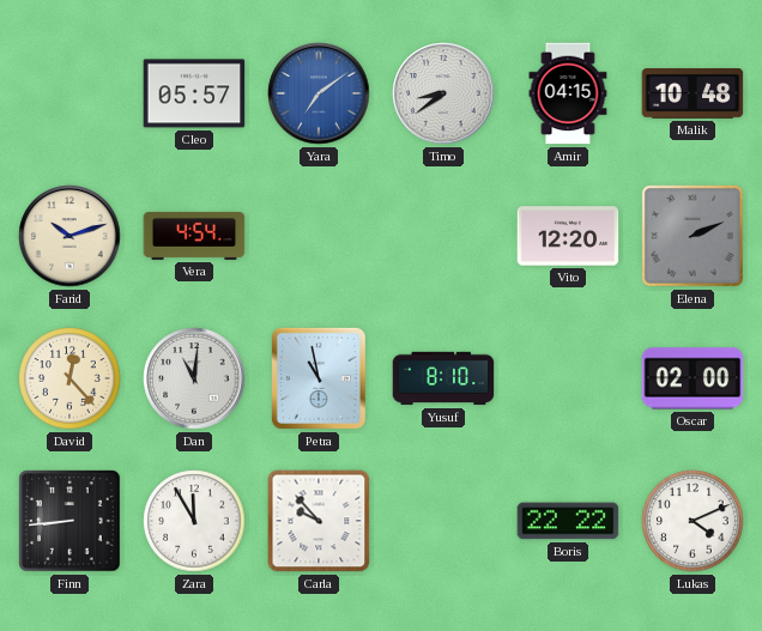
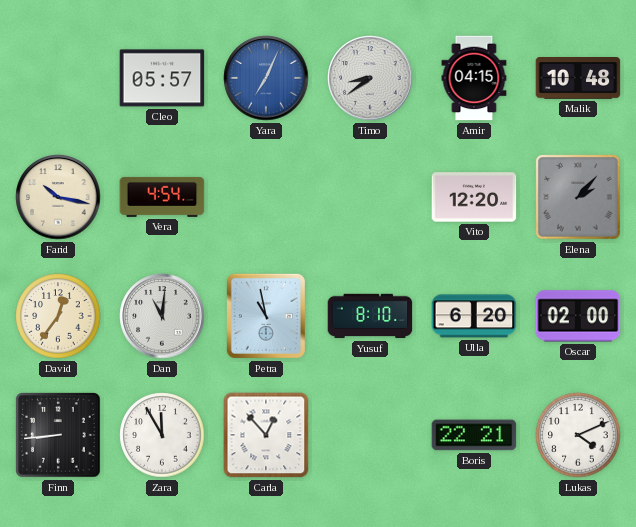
Yara: 7:09 -> 7:04 (266, 78)
Farid: 10:12 -> 10:17 (58, 197)
Elena: 2:11 -> 2:07 (578, 197)
David: 12:23 -> 12:36 (58, 316)
Ulla: none -> 6:20 (474, 316)
Carla: 9:53 -> 12:53 (266, 435)
Boris: 22:22 -> 22:21 (474, 435)
